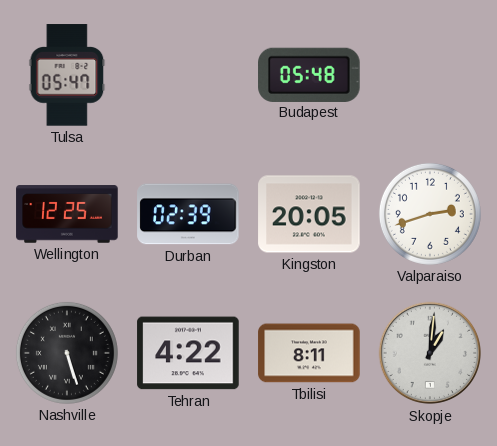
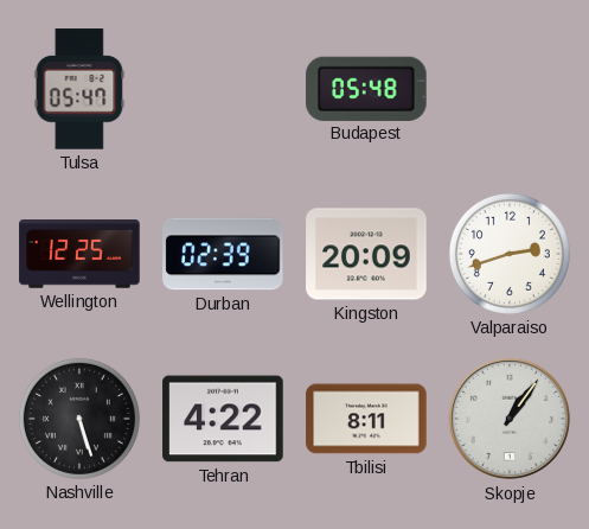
Kingston: 20:05 -> 20:09 (366, 254)
Skopje: 1:01 -> 1:06 (510, 419)
